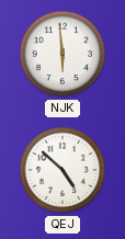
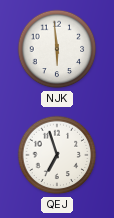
QEJ: 4:52 -> 6:57 (57, 155)
